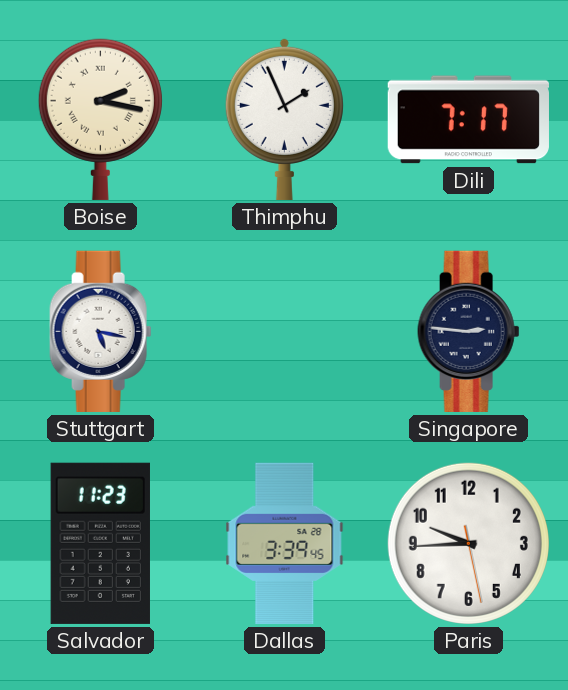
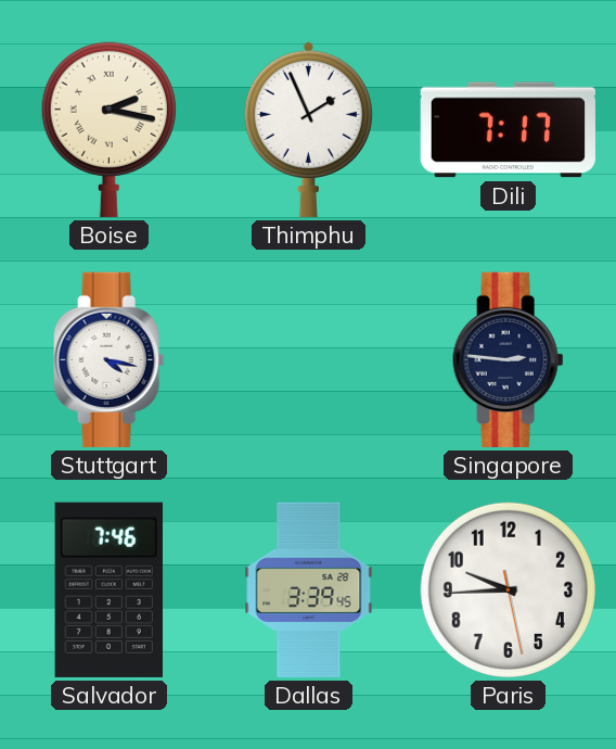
Stuttgart: 5:17 -> 4:17 (110, 359)
Salvador: 11:23 -> 7:46 (108, 589)
